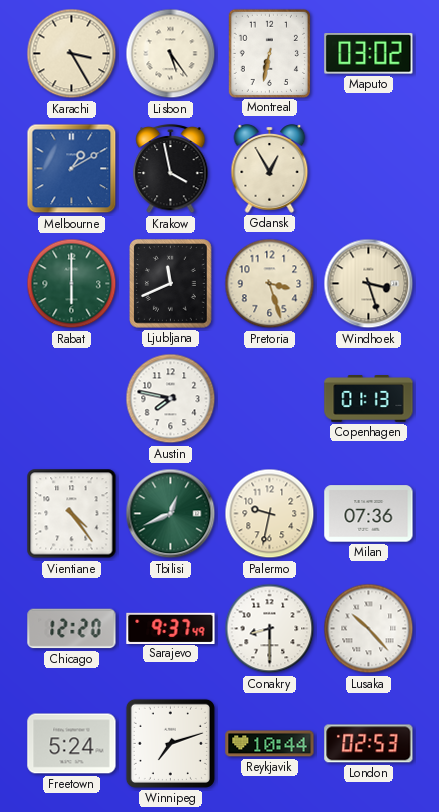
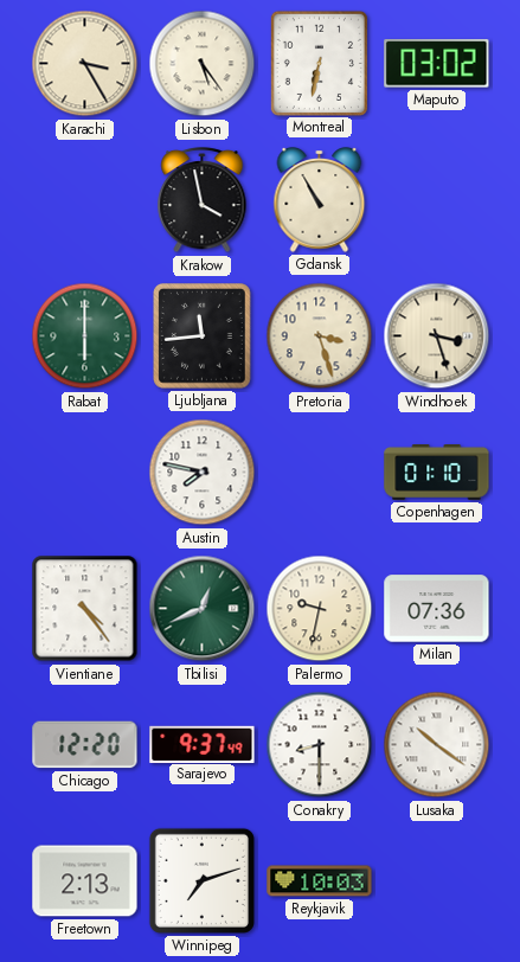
Melbourne: 1:10 -> none (72, 169)
Gdansk: 12:55 -> 10:55 (320, 200)
Ljubljana: 11:41 -> 11:44 (203, 336)
Copenhagen: 01:13 -> 01:10 (437, 473)
Lusaka: 10:23 -> 10:21 (437, 745)
Freetown: 5:24 -> 2:13 (85, 881)
Reykjavik: 10:44 -> 10:03 (320, 881)
London: 02:53 -> none (369, 744)
